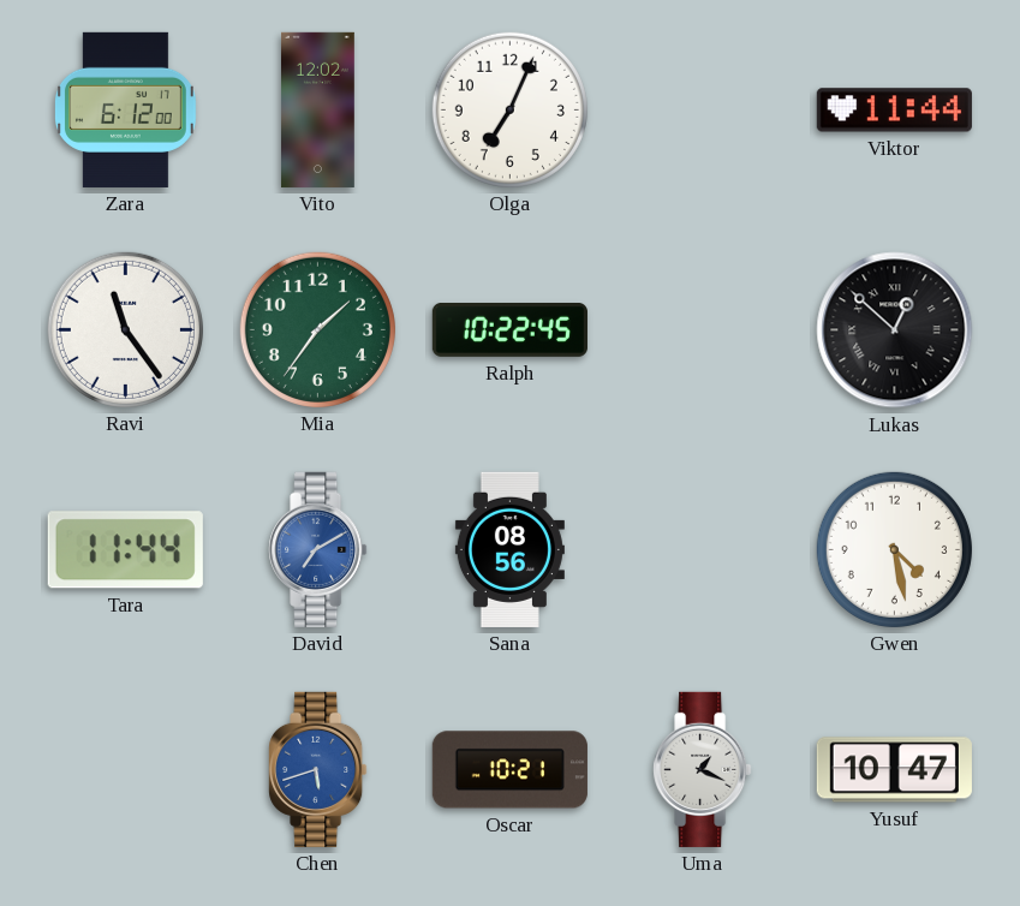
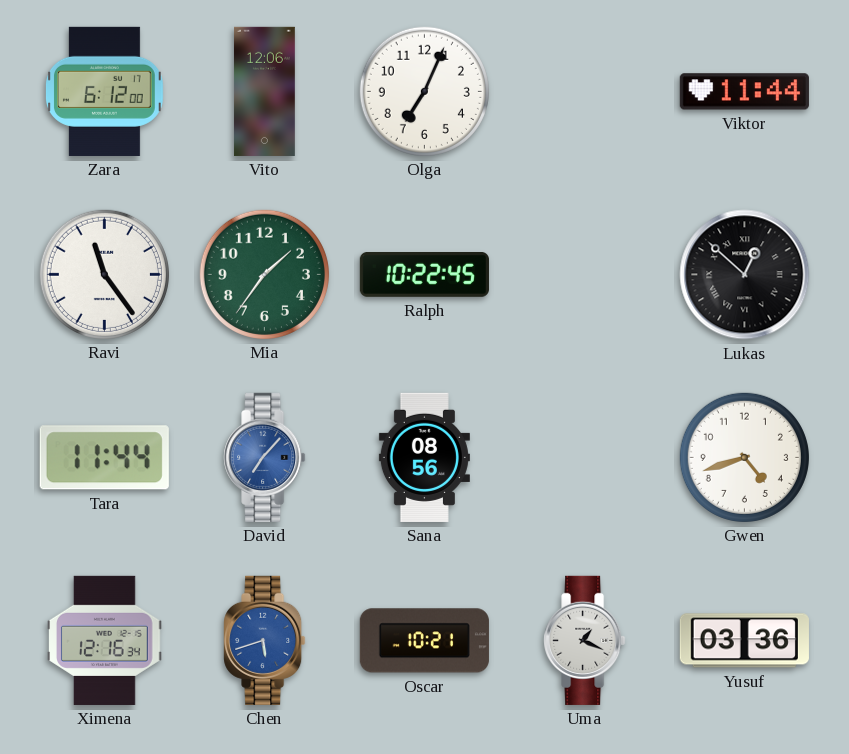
Vito: 12:02 -> 12:06 (265, 91)
David: 7:10 -> 7:07 (265, 457)
Gwen: 4:28 -> 4:42 (744, 457)
Ximena: none -> 12:16 (105, 640)
Yusuf: 10:47 -> 03:36 (744, 641)
